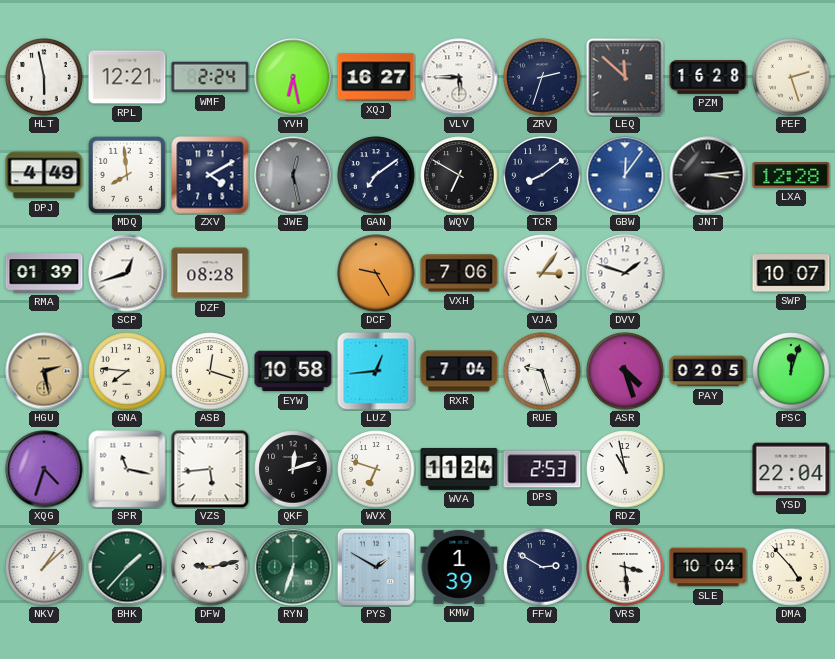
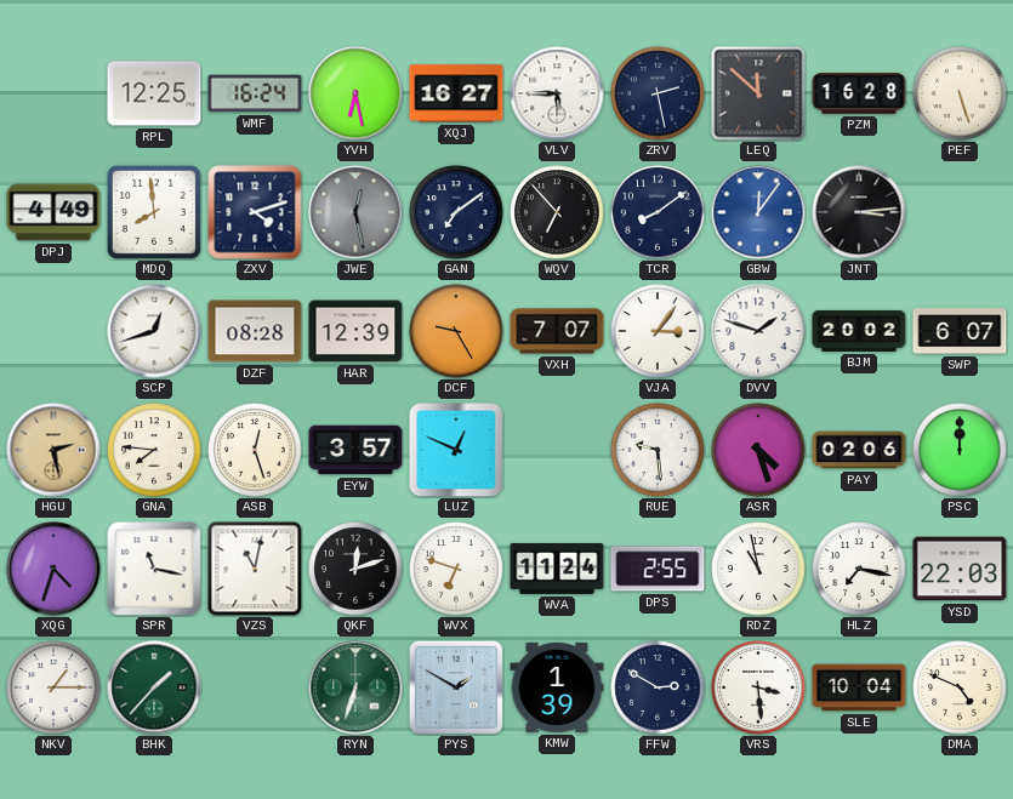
HLT: 5:58 -> none (44, 77)
RPL: 12:21 -> 12:25 (154, 93)
WMF: 2:24 -> 16:24 (255, 93)
ZRV: 2:33 -> 2:28 (658, 93)
PEF: 2:27 -> 5:27 (960, 93)
ZXV: 4:10 -> 4:12 (255, 212)
WQV: 6:50 -> 6:53 (557, 212)
LXA: 12:28 -> none (791, 175)
RMA: 01:39 -> none (44, 273)
HAR: none -> 12:39 (355, 331)
VXH: 7:06 -> 7:07 (557, 331)
BJM: none -> 20:02 (859, 331)
SWP: 10:07 -> 6:07 (960, 331)
ASB: 12:18 -> 12:27 (255, 450)
EYW: 10:58 -> 3:57 (355, 450)
LUZ: 12:44 -> 12:49 (456, 450)
RXR: 7:04 -> none (459, 371)
RUE: 9:27 -> 9:29 (658, 450)
PAY: 02:05 -> 02:06 (859, 450)
PSC: 12:03 -> 12:00 (960, 450)
VZS: 5:44 -> 11:02 (255, 569)
DPS: 2:53 -> 2:55 (658, 569)
HLZ: none -> 7:17 (859, 569)
YSD: 22:04 -> 22:03 (960, 569)
NKV: 1:08 -> 1:15 (53, 687)
DFW: 9:13 -> none (210, 567)
DMA: 4:53 -> 4:49 (960, 687)
